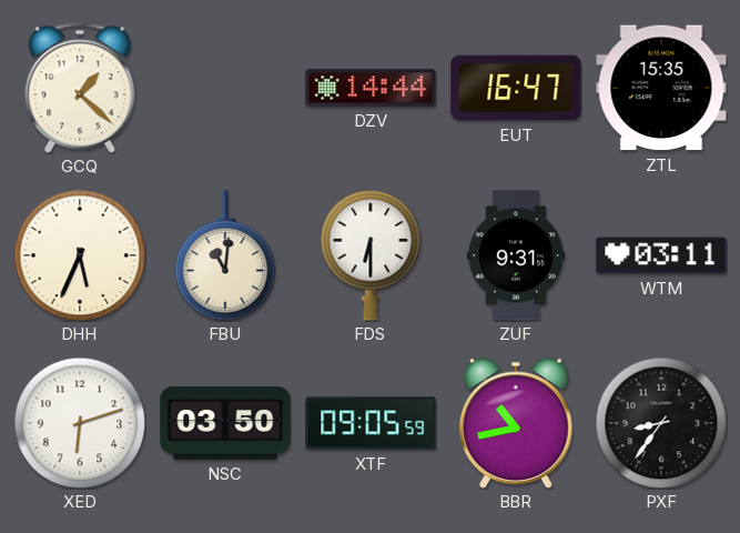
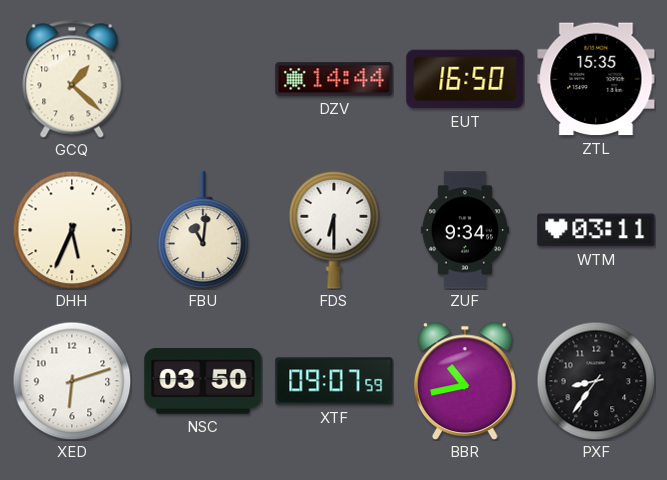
EUT: 16:47 -> 16:50 (465, 79)
ZUF: 9:31 -> 9:34 (465, 230)
XTF: 09:05 -> 09:07 (334, 381)
